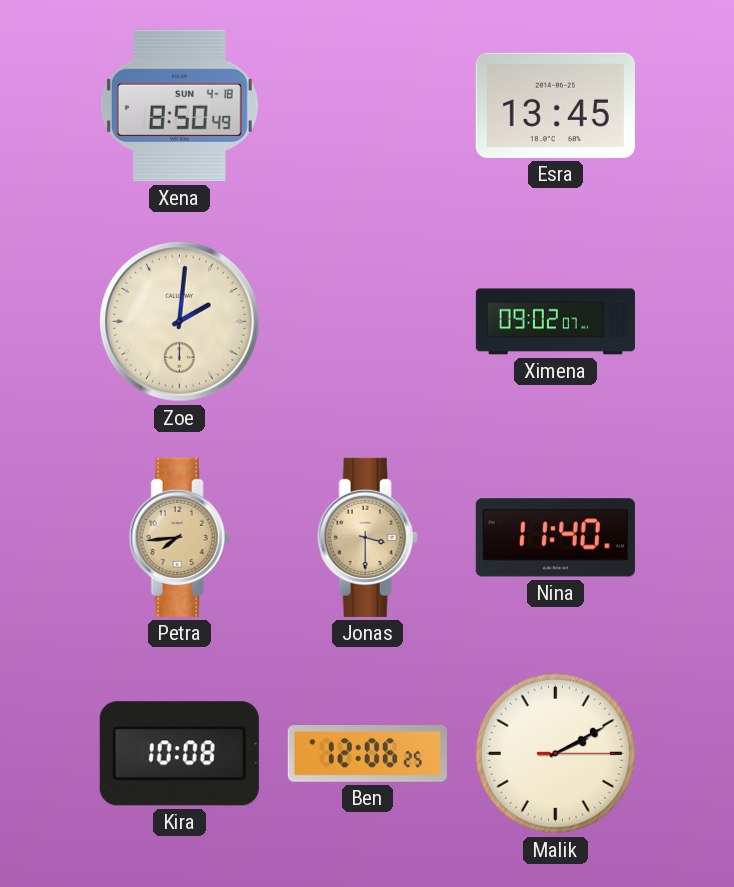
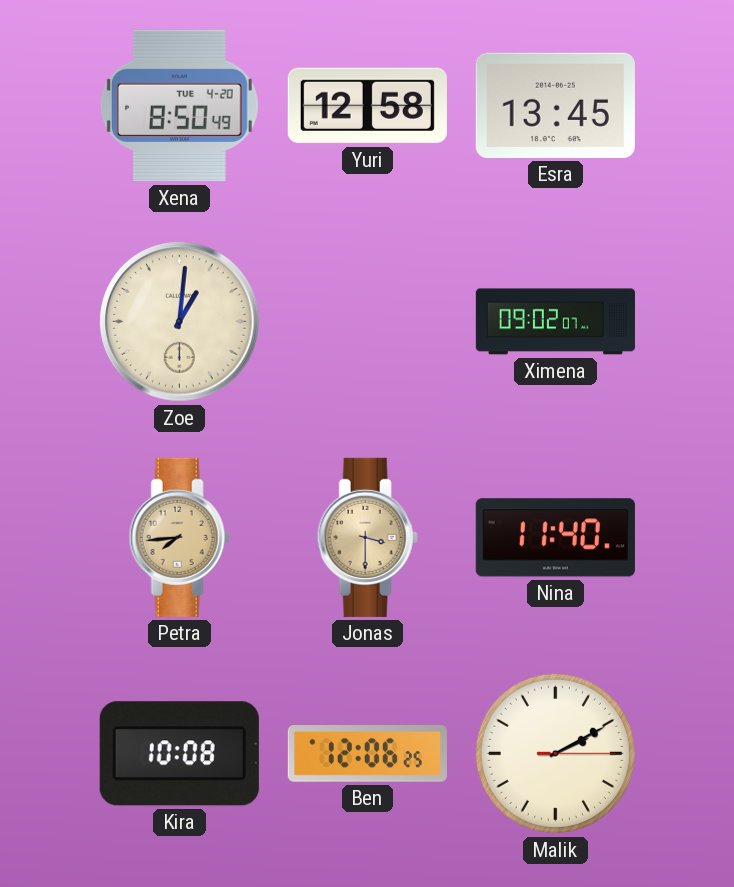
Xena date: SUN 4-18 -> TUE 4-20 (179, 106)
Yuri: none -> 12:58 (367, 106)
Zoe: 2:01 -> 1:01 (180, 322)
